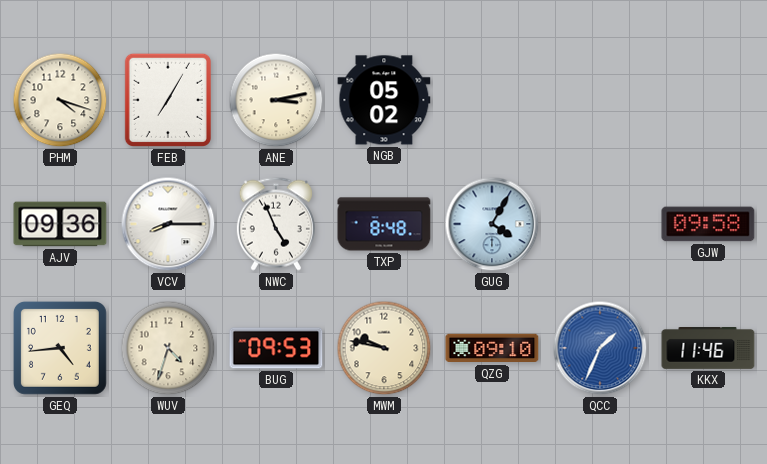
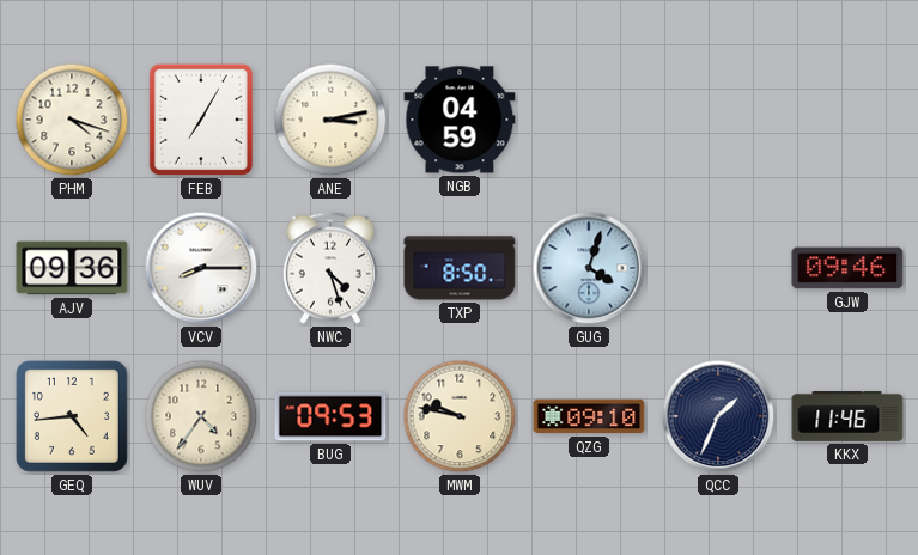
NGB: 05:02 -> 04:59 (460, 120)
NWC: 4:56 -> 4:27 (330, 268)
TXP: 8:48 -> 8:50 (460, 268)
GUG: 4:05 -> 4:03 (589, 268)
GJW: 09:58 -> 09:46 (847, 268)
WUV: 4:33 -> 4:36 (201, 416)
QCC dial: blue -> navy (718, 416)
